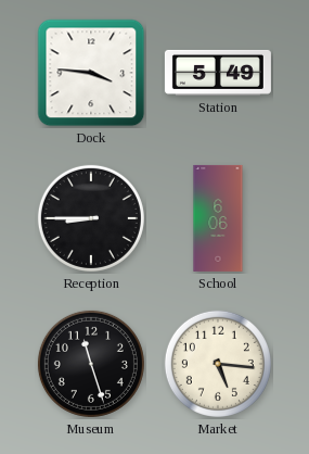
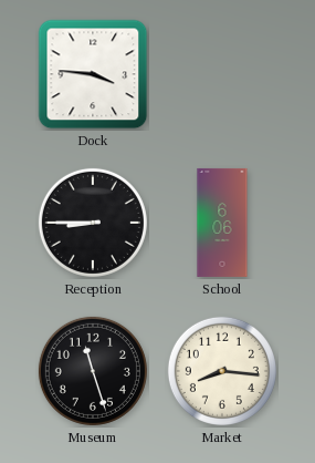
Station: 5:49 -> none (218, 73)
Market: 5:16 -> 8:16 (222, 371)
